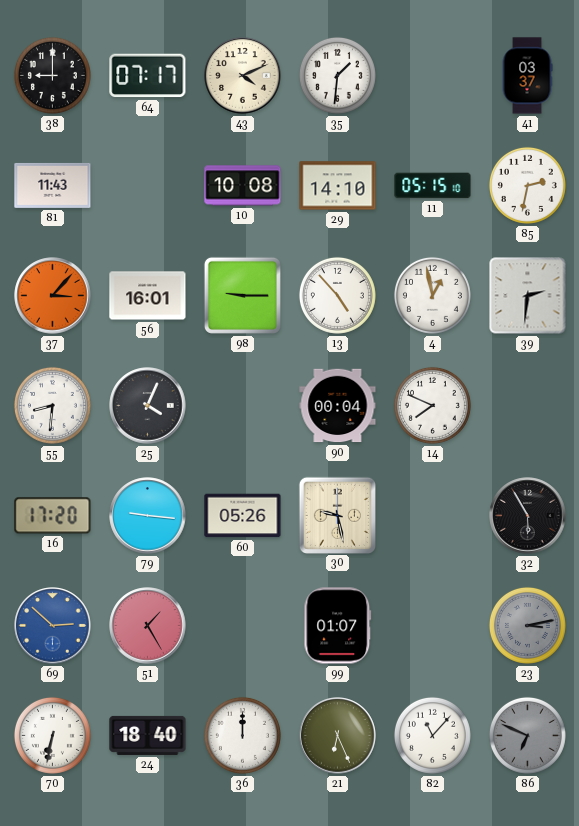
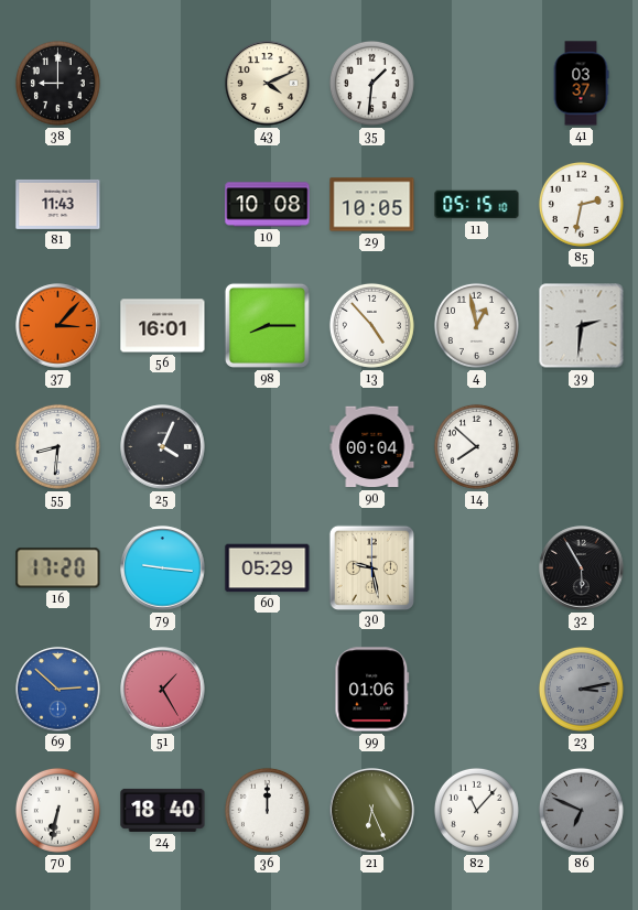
64: 07:17 -> none (148, 76)
29: 14:10 -> 10:05 (372, 205)
98: 9:15 -> 8:15 (267, 325)
14: 7:49 -> 7:52 (476, 446)
60: 05:26 -> 05:29 (268, 568)
99: 01:07 -> 01:06 (372, 690)
